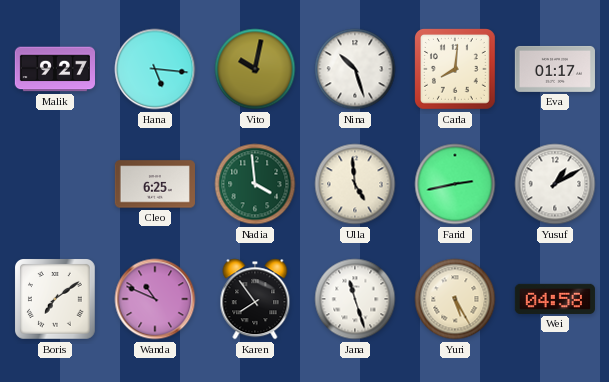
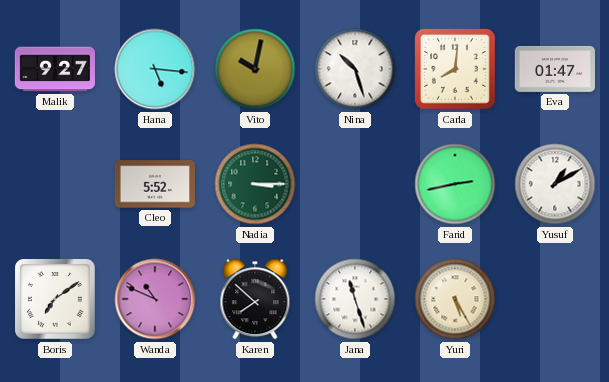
Eva: 01:17 -> 01:47 (555, 69)
Cleo: 6:25 -> 5:52 (155, 184)
Nadia: 3:59 -> 3:15 (255, 184)
Ulla: 4:59 -> none (355, 184)
Karen: 7:54 -> 7:52 (255, 299)
Wei: 04:58 -> none (555, 299)
